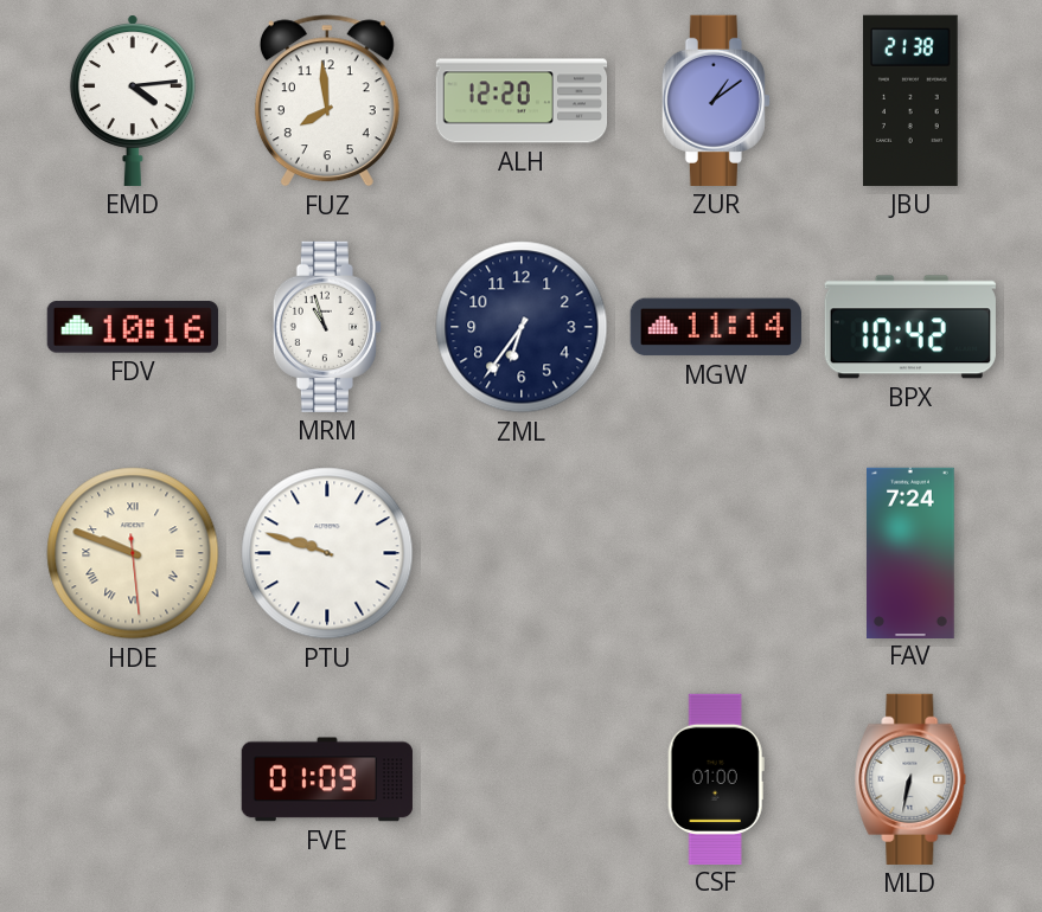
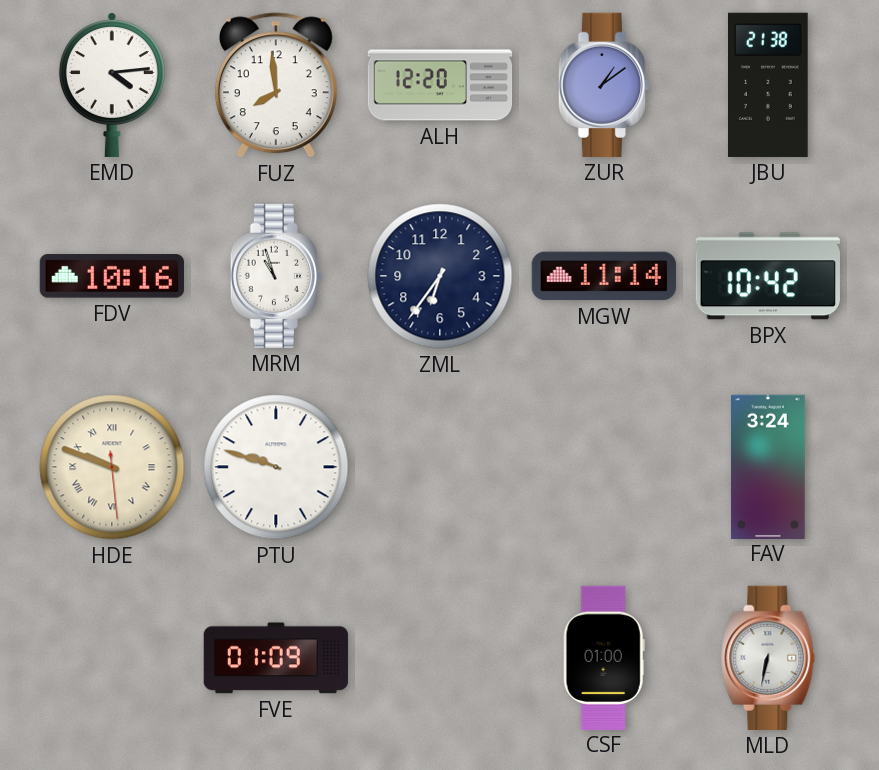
FAV: 7:24 -> 3:24 (768, 466)
